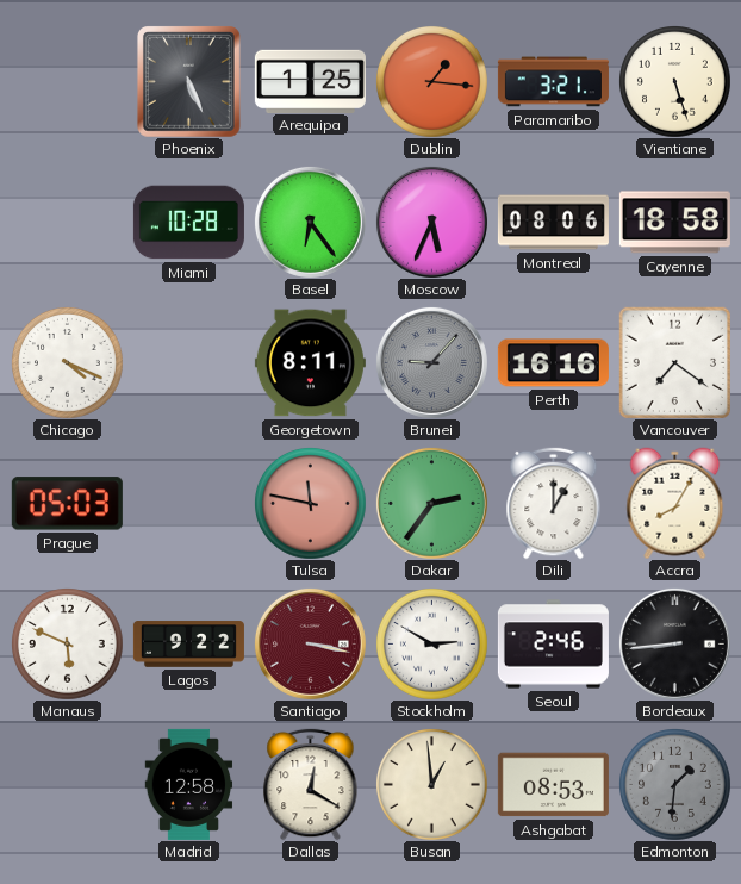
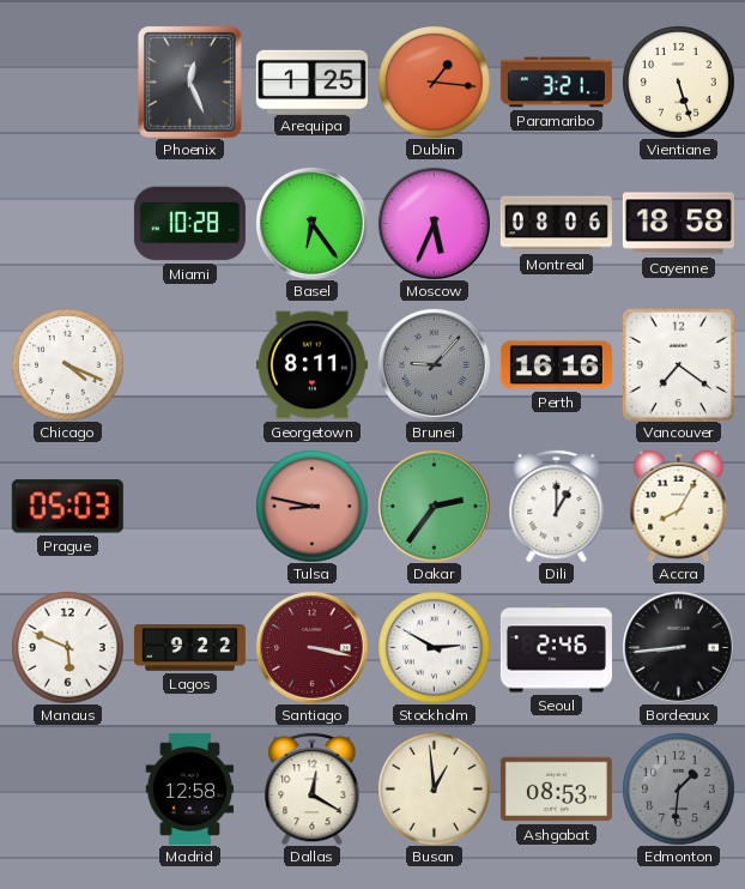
Phoenix: 5:26 -> 12:26 (189, 83)
Tulsa: 11:47 -> 8:47 (313, 507)
